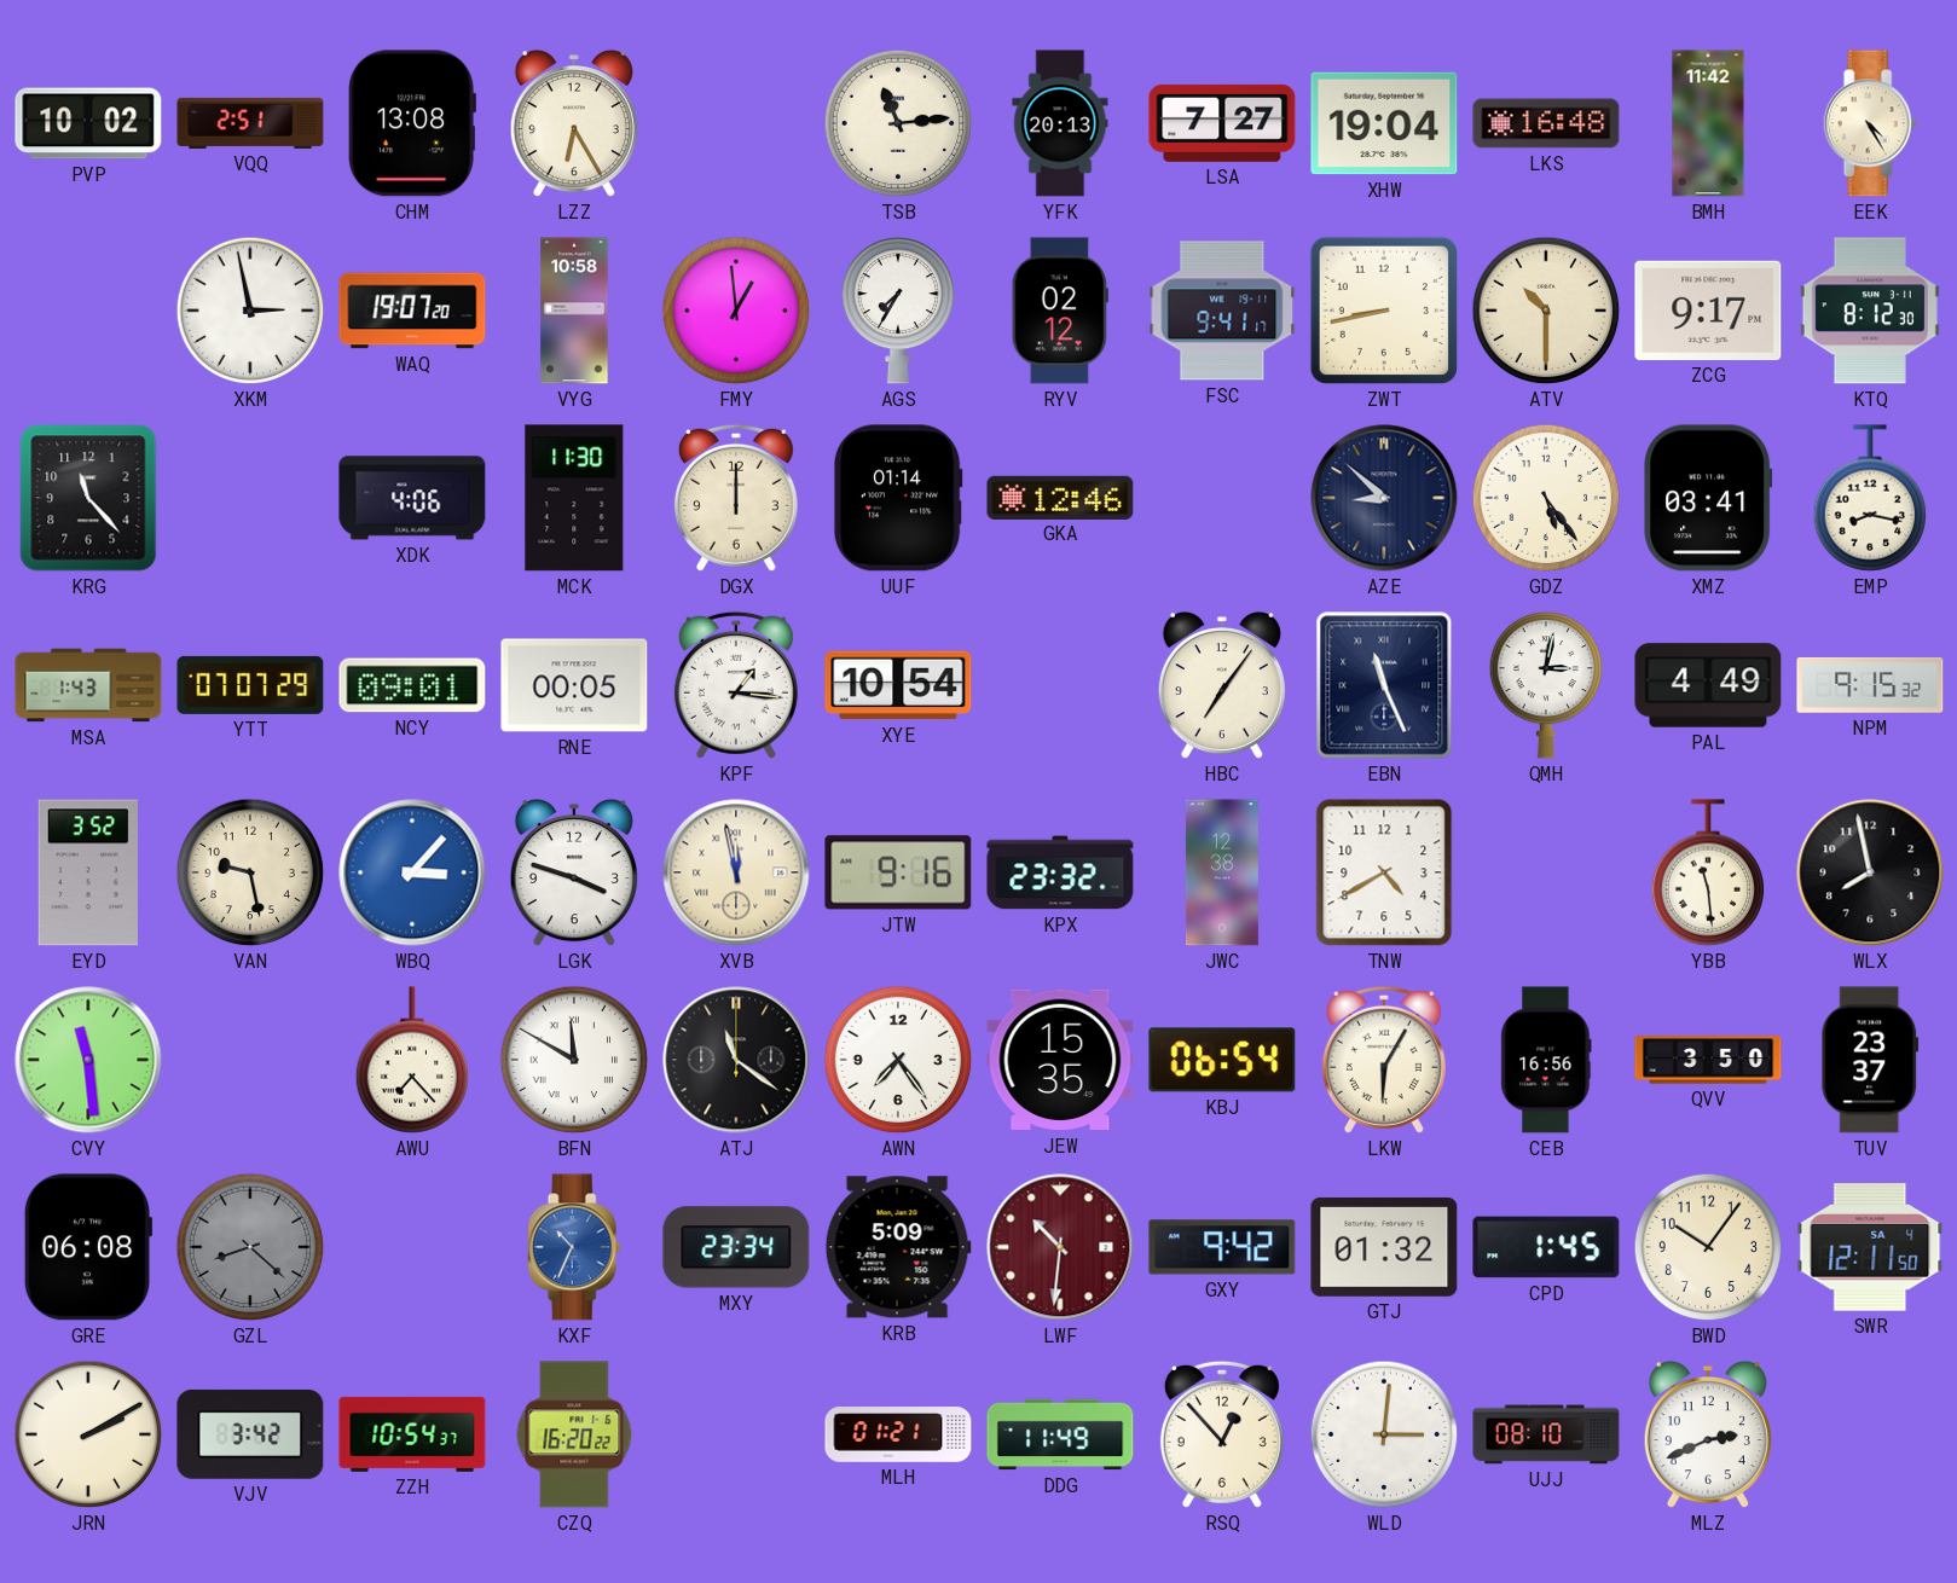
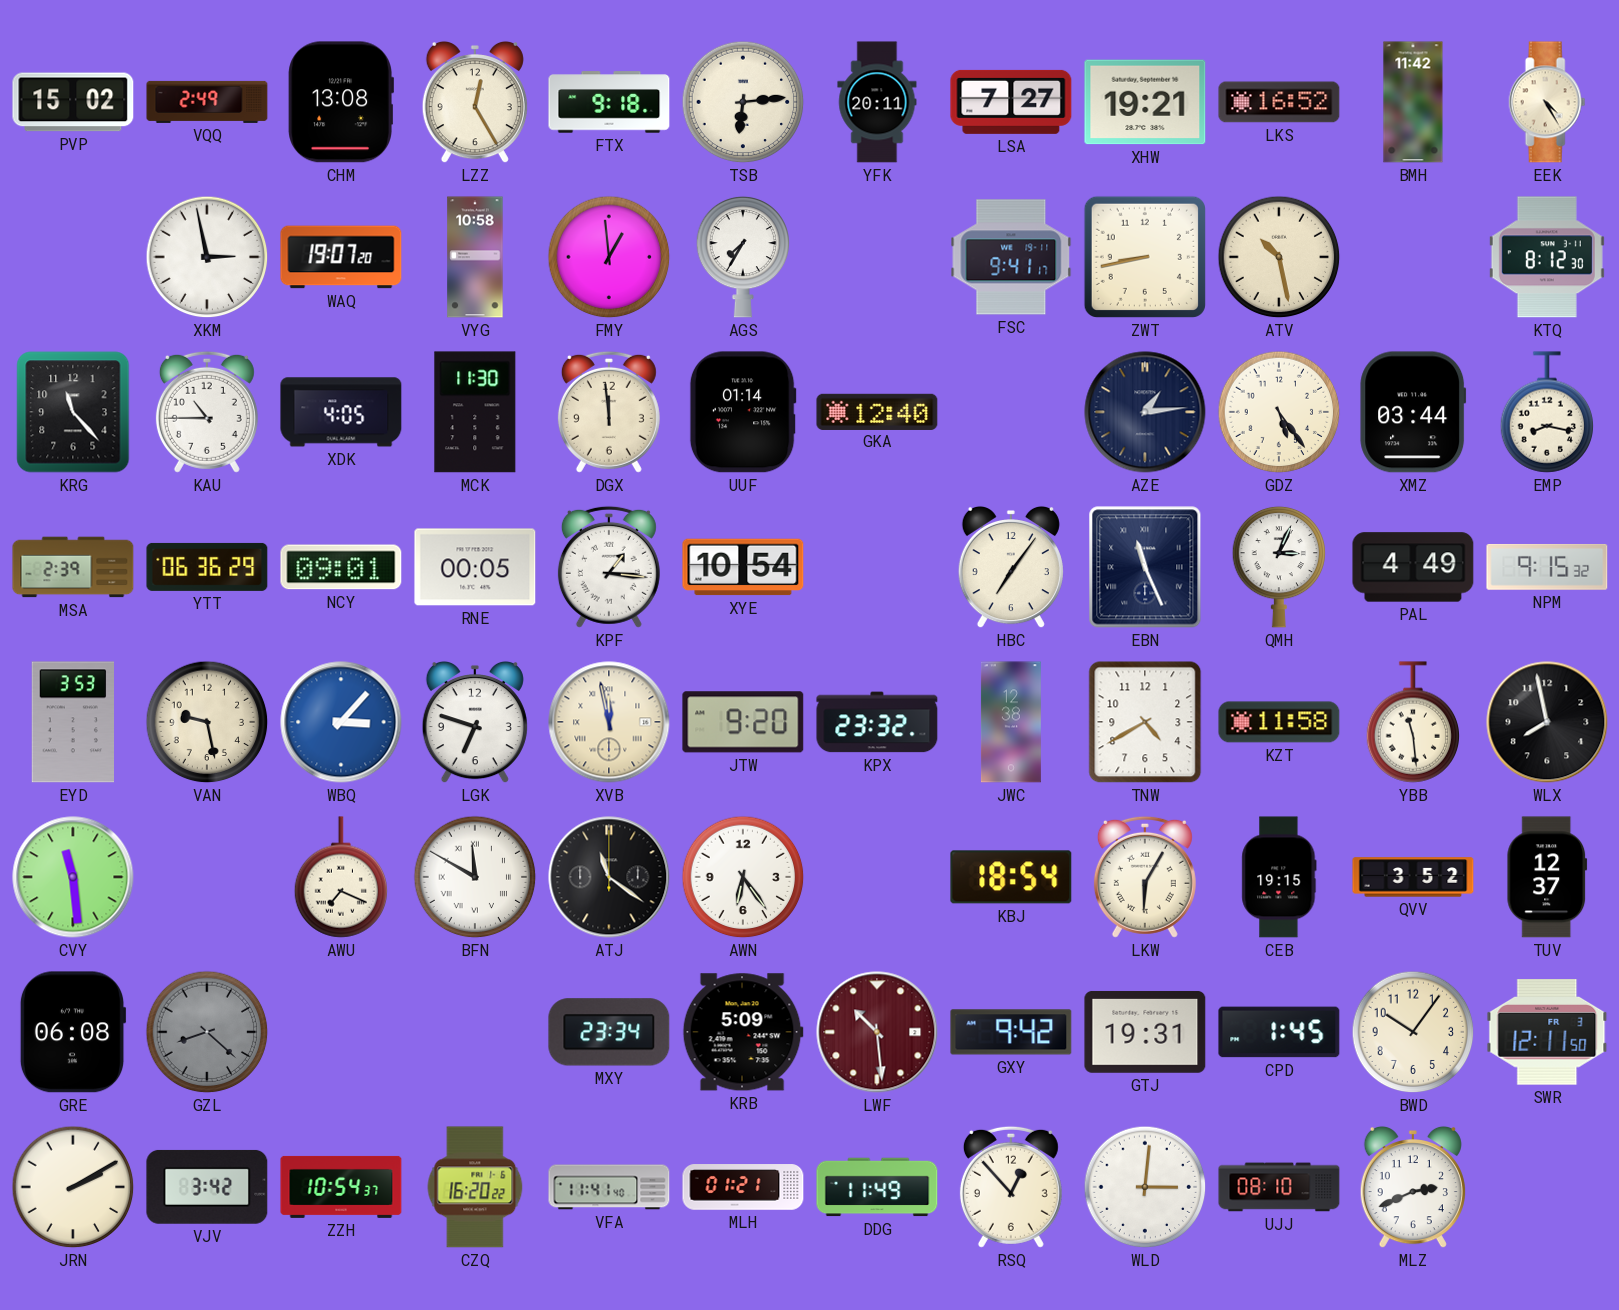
PVP: 10:02 -> 15:02 (73, 102)
VQQ: 2:51 -> 2:49 (207, 102)
LZZ: 6:25 -> 12:25 (475, 102)
FTX: none -> 9:18 (609, 102)
TSB: 11:14 -> 6:14 (743, 102)
YFK: 20:13 -> 20:11 (877, 102)
XHW: 19:04 -> 19:21 (1145, 102)
LKS: 16:48 -> 16:52 (1279, 102)
RYV: 02:12 -> none (1060, 311)
ATV: 10:30 -> 10:28 (1279, 257)
ZCG: 9:17 -> none (1708, 311)
KAU: none -> 10:45 (207, 412)
XDK: 4:06 -> 4:05 (341, 412)
DGX: 12:00 -> 11:59 (609, 412)
GKA: 12:46 -> 12:40 (877, 411)
AZE: 8:52 -> 1:14 (1145, 412)
XMZ: 03:41 -> 03:44 (1413, 412)
MSA: 1:43 -> 2:39 (73, 567)
YTT: 07:07 -> 06:36 (207, 567)
QMH: 3:02 -> 3:04 (1278, 567)
EYD: 3:52 -> 3:53 (72, 722)
LGK: 3:48 -> 6:48 (475, 722)
JTW: 9:16 -> 9:20 (743, 722)
KZT: none -> 11:58 (1279, 722)
AWU: 7:23 -> 7:19 (340, 877)
AWN: 7:24 -> 6:24 (743, 877)
JEW: 15:35 -> none (1060, 1060)
KBJ: 06:54 -> 18:54 (1011, 877)
CEB: 16:56 -> 19:15 (1279, 877)
QVV: 3:50 -> 3:52 (1413, 877)
TUV: 23:37 -> 12:37 (1547, 877)
KXF: 10:34 -> none (574, 1247)
LWF: 10:31 -> 10:29 (877, 1032)
GTJ: 01:32 -> 19:31 (1145, 1032)
SWR date: SA 4 -> FR 3 (1547, 1032)
VFA: none -> 11:41 (609, 1187)
